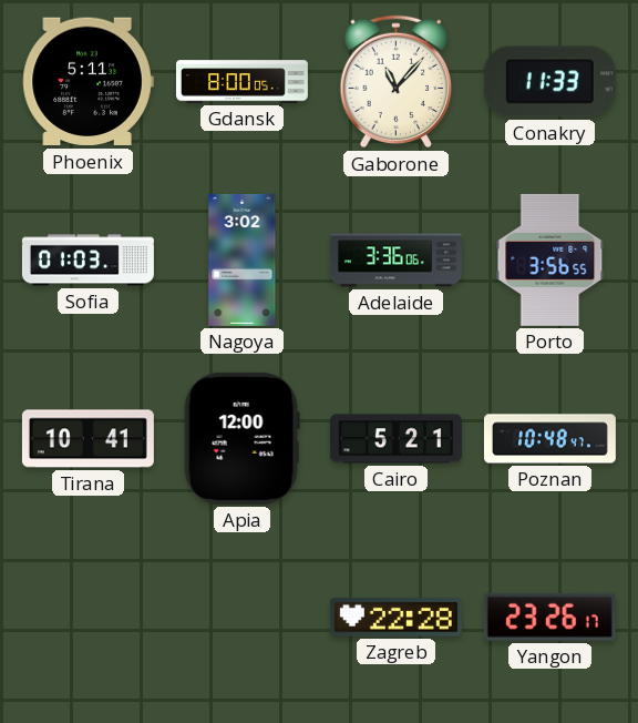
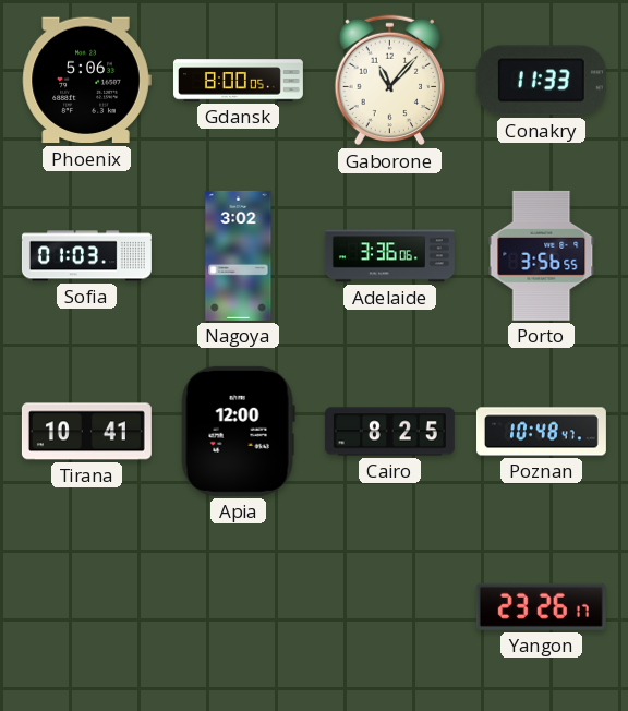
Phoenix: 5:11 -> 5:06 (86, 81)
Cairo: 5:21 -> 8:25 (389, 432)
Zagreb: 22:28 -> none (395, 618)
